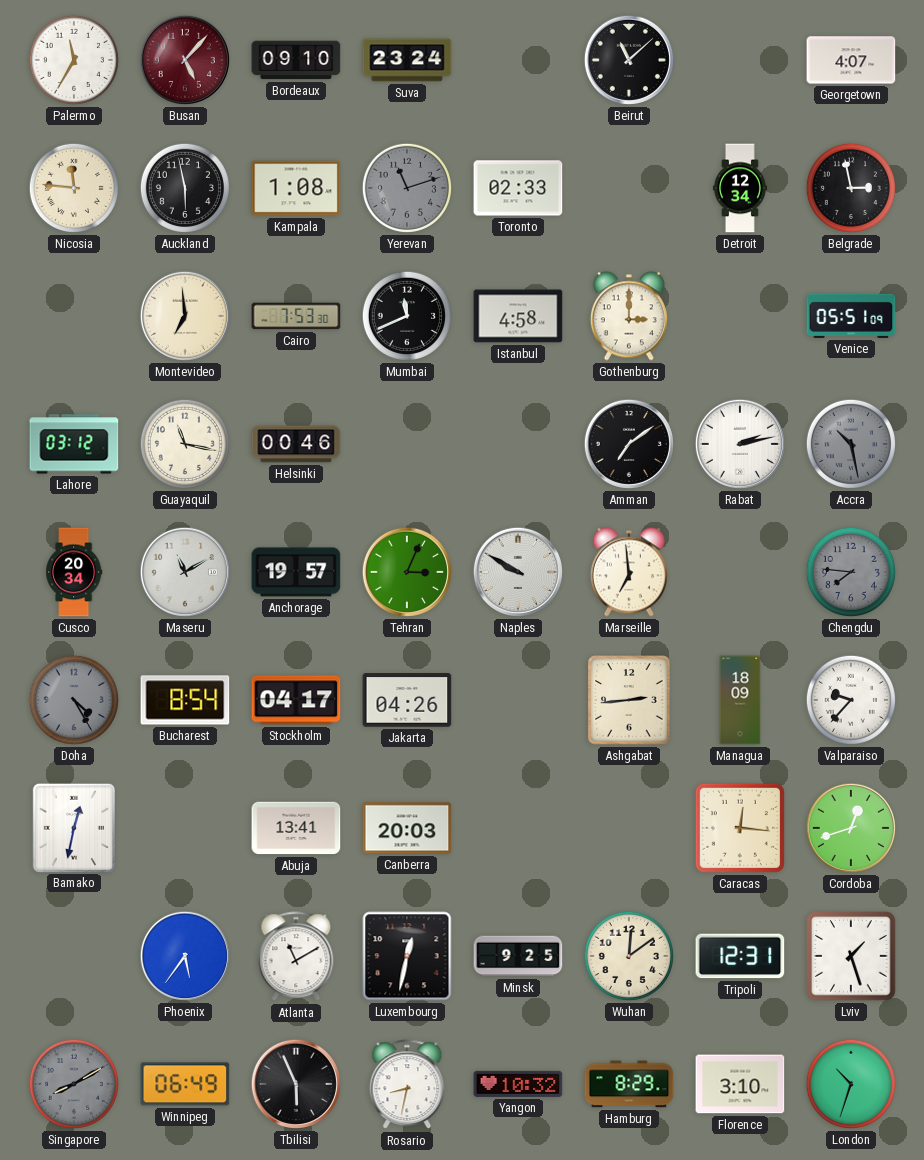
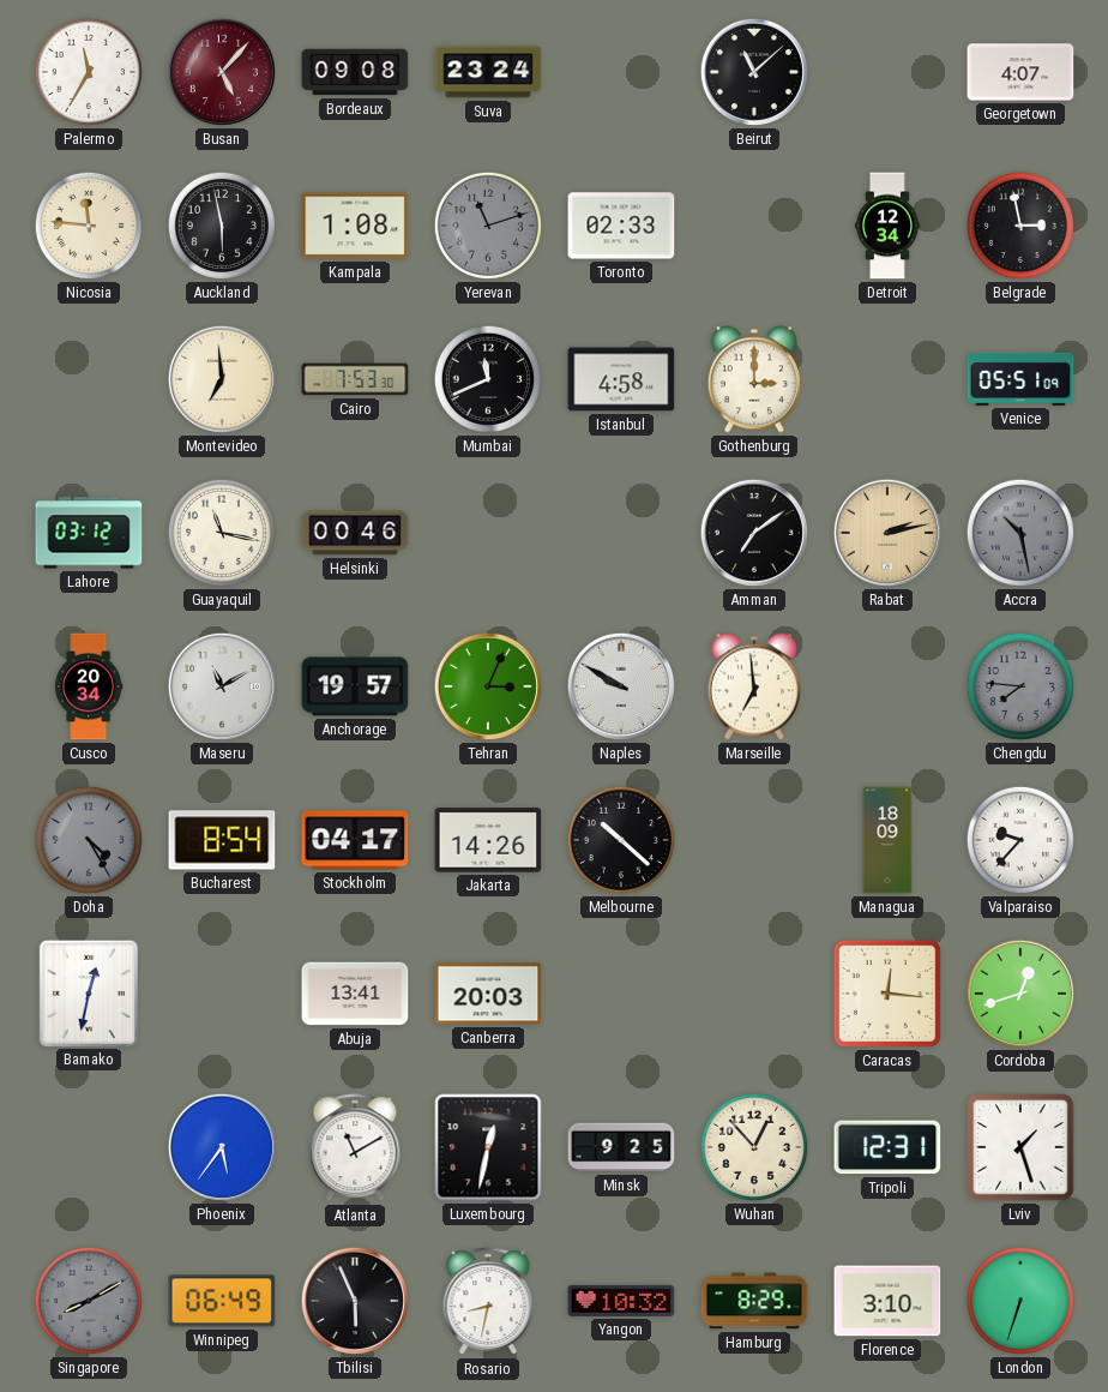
Bordeaux: 09:10 -> 09:08 (355, 72)
Rabat dial: white -> champagne (887, 533)
Jakarta: 04:26 -> 14:26 (488, 840)
Melbourne: none -> 10:22 (621, 840)
Ashgabat: 2:44 -> none (629, 700)
Wuhan: 12:09 -> 12:53 (754, 1147)
London: 10:33 -> 6:33 (1020, 1301)
